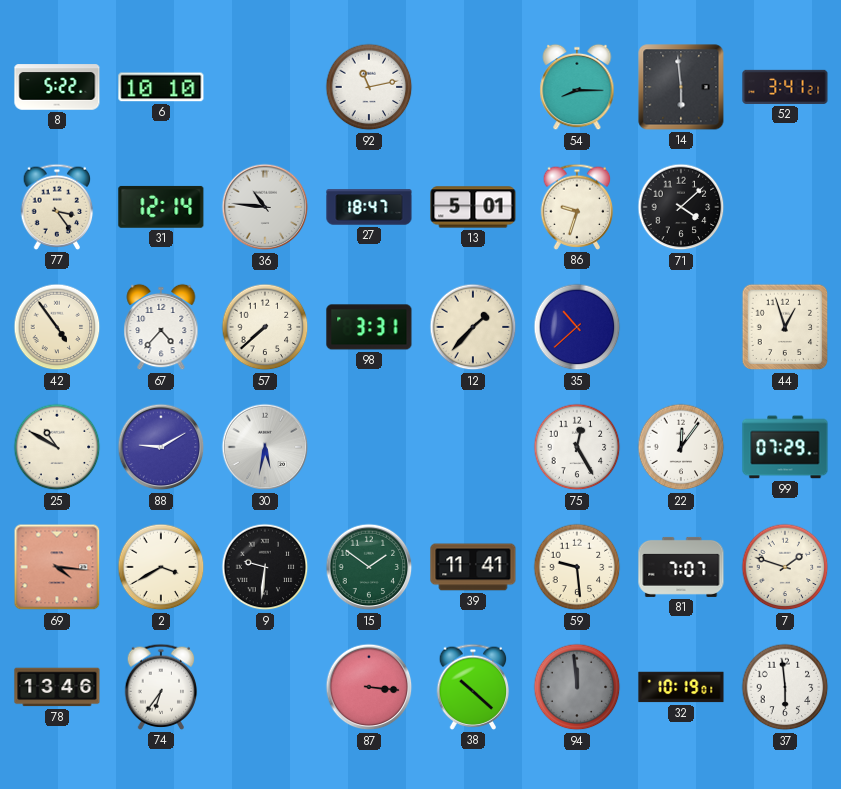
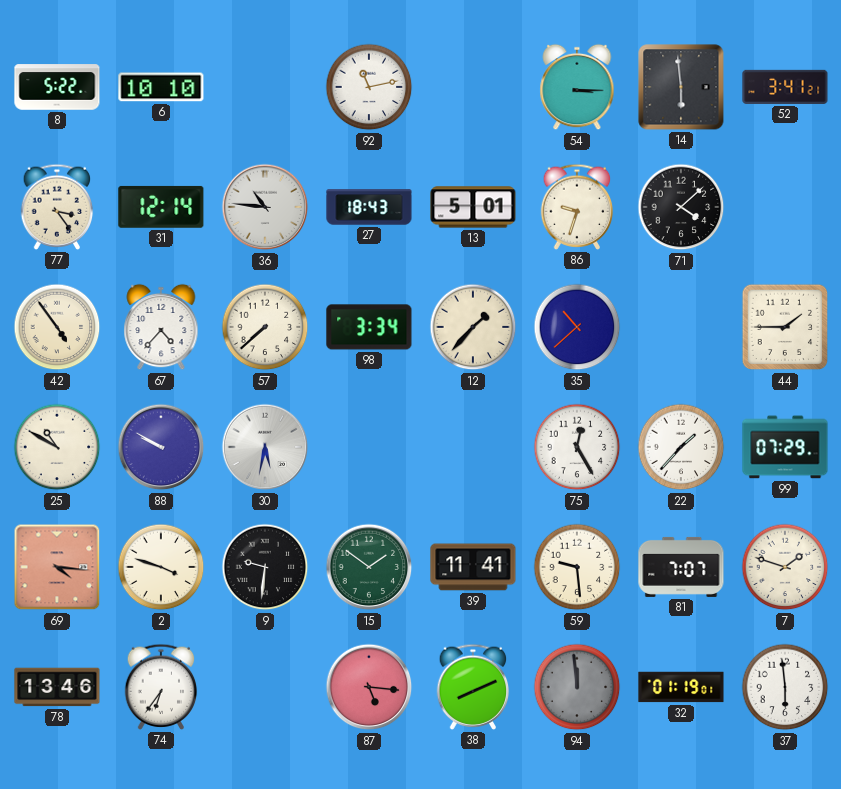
54: 8:15 -> 3:15 (577, 87)
27: 18:47 -> 18:43 (369, 207)
98: 3:31 -> 3:34 (369, 327)
44: 12:57 -> 1:45 (785, 327)
88: 9:10 -> 9:50 (161, 447)
22: 12:06 -> 1:37 (681, 447)
2: 3:40 -> 3:48 (161, 567)
87: 3:16 -> 5:16 (369, 687)
38: 10:22 -> 8:11 (473, 687)
32: 10:19 -> 01:19 (681, 687)
